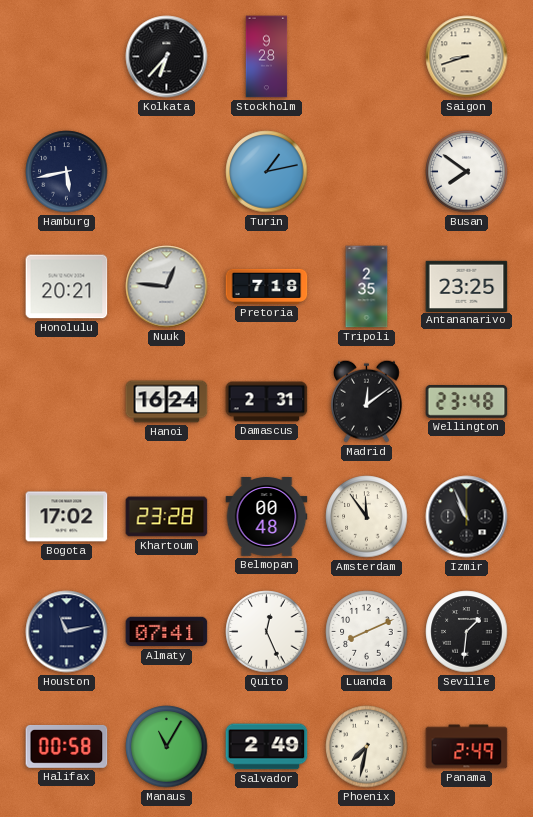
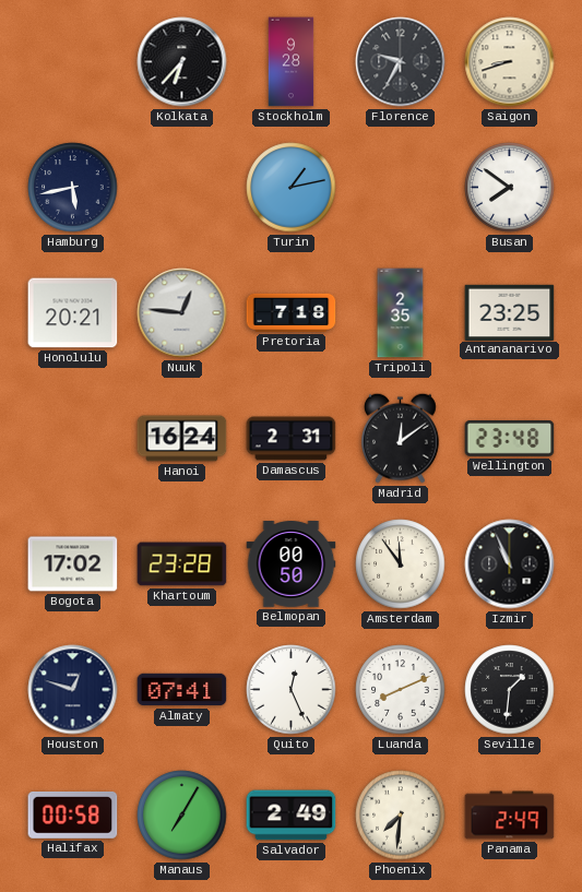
Florence: none -> 9:35 (401, 62)
Belmopan: 00:48 -> 00:50 (292, 564)
Houston: 11:13 -> 12:48 (73, 690)
Manaus: 11:05 -> 7:05 (182, 816)
Phoenix: 7:32 -> 7:31 (401, 816)
